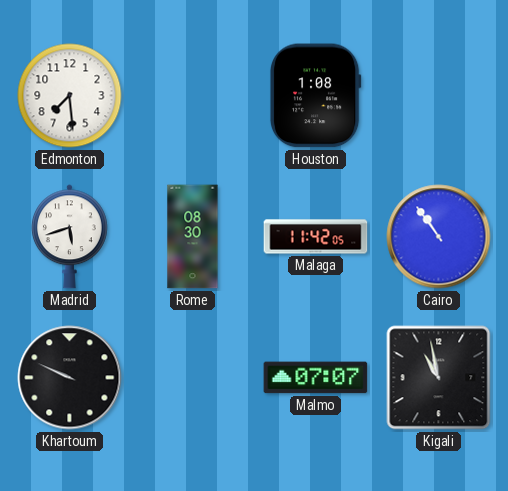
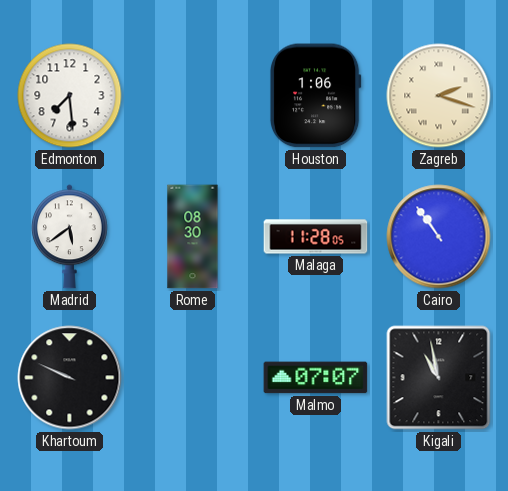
Houston: 1:08 -> 1:06 (315, 96)
Zagreb: none -> 2:18 (439, 96)
Madrid: 5:42 -> 5:39 (69, 237)
Malaga: 11:42 -> 11:28 (316, 237)
